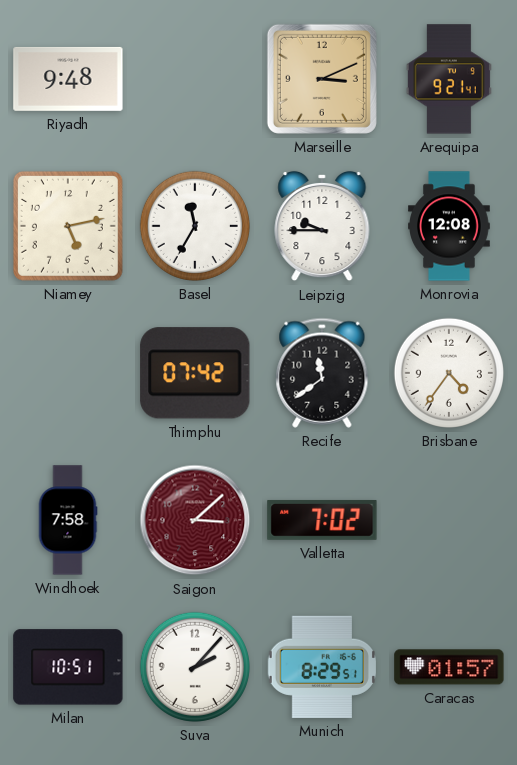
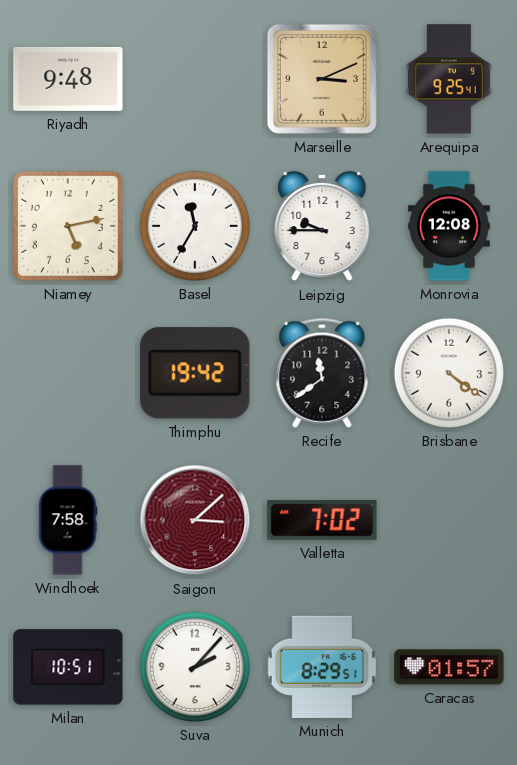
Arequipa: 9:21 -> 9:25 (449, 79)
Thimphu: 07:42 -> 19:42 (195, 373)
Brisbane: 4:36 -> 4:21 (449, 373)
